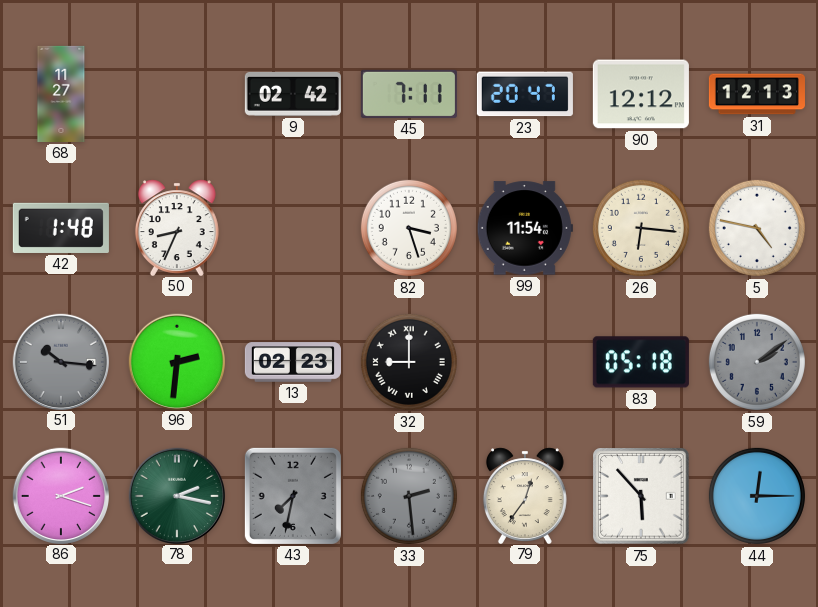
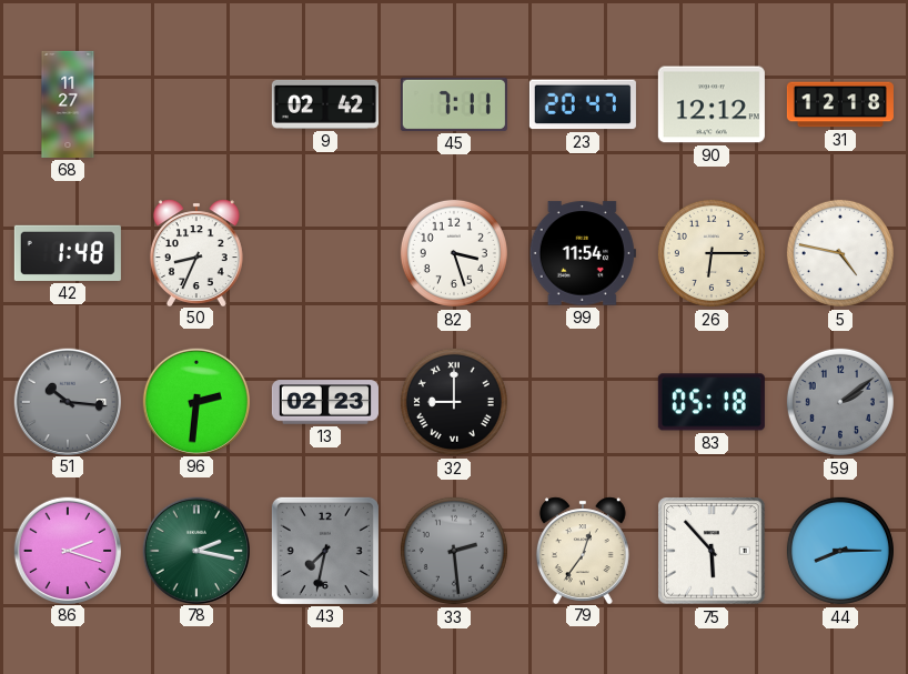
31: 12:13 -> 12:18 (840, 104)
26: 6:16 -> 6:15 (712, 253)
44: 12:15 -> 8:15 (840, 551)
